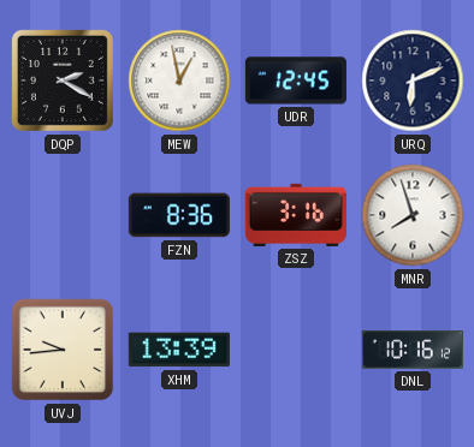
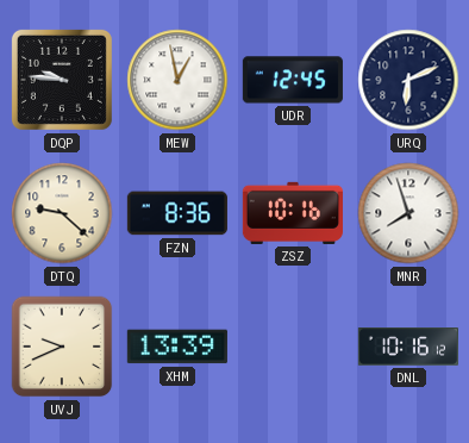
DQP: 2:20 -> 9:46 (62, 80)
DTQ: none -> 9:22 (62, 213)
ZSZ: 3:16 -> 10:16 (293, 213)
UVJ: 9:44 -> 9:41 (62, 347)
